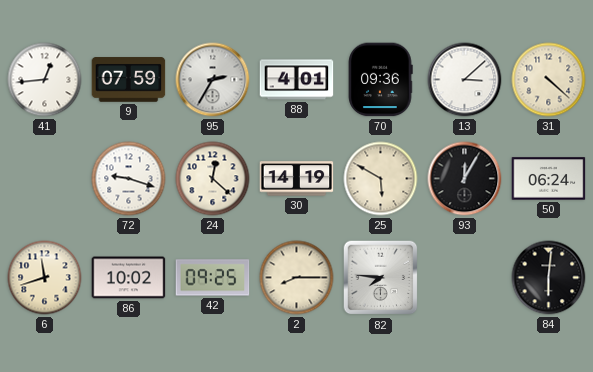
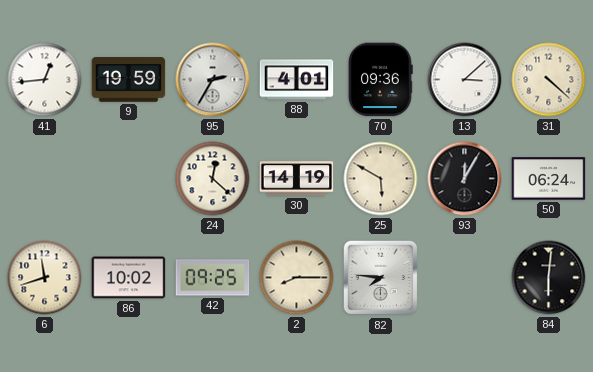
9: 07:59 -> 19:59 (129, 80)
72: 9:18 -> none (129, 179)
